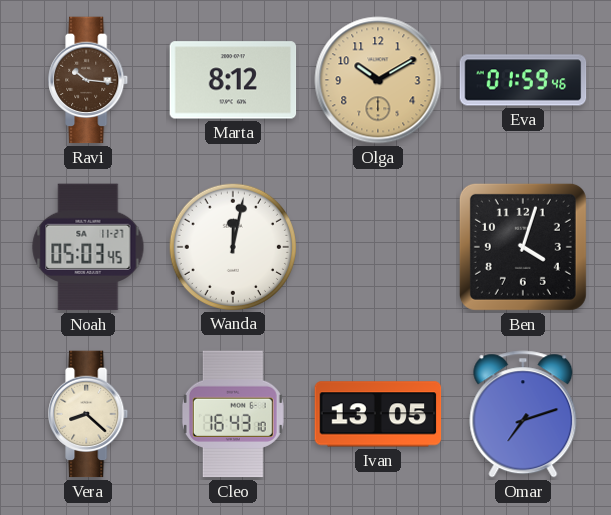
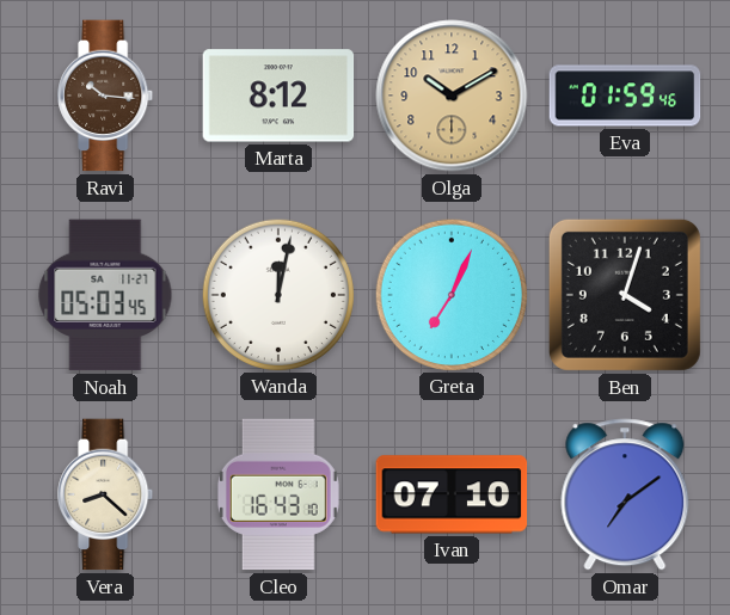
Greta: none -> 7:04 (450, 294)
Ivan: 13:05 -> 07:10 (452, 494)
Omar: 7:12 -> 7:09 (625, 494)
